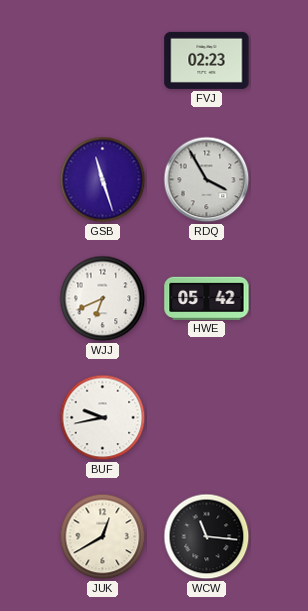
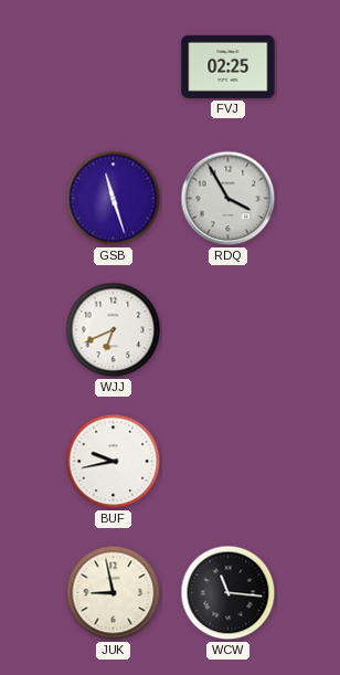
FVJ: 02:23 -> 02:25 (229, 66)
HWE: 05:42 -> none (207, 298)
JUK: 12:40 -> 8:58 (114, 593)
